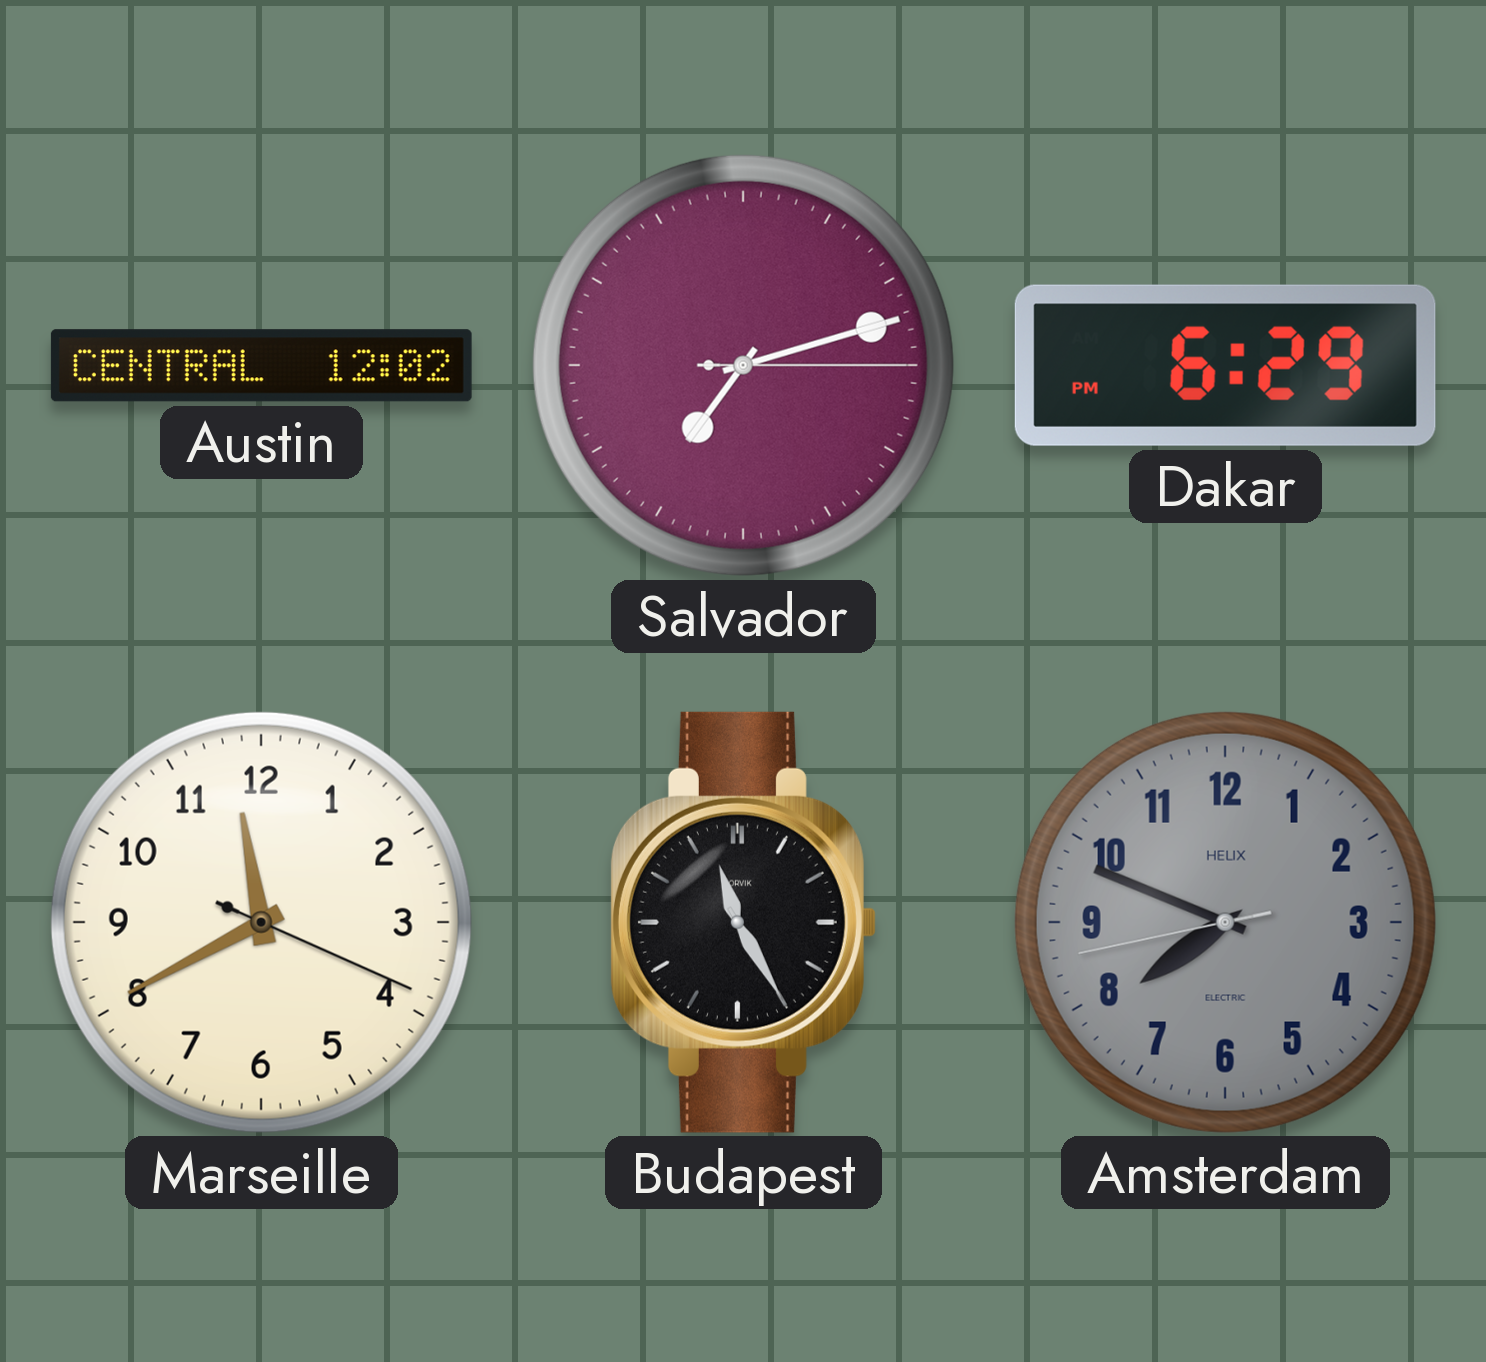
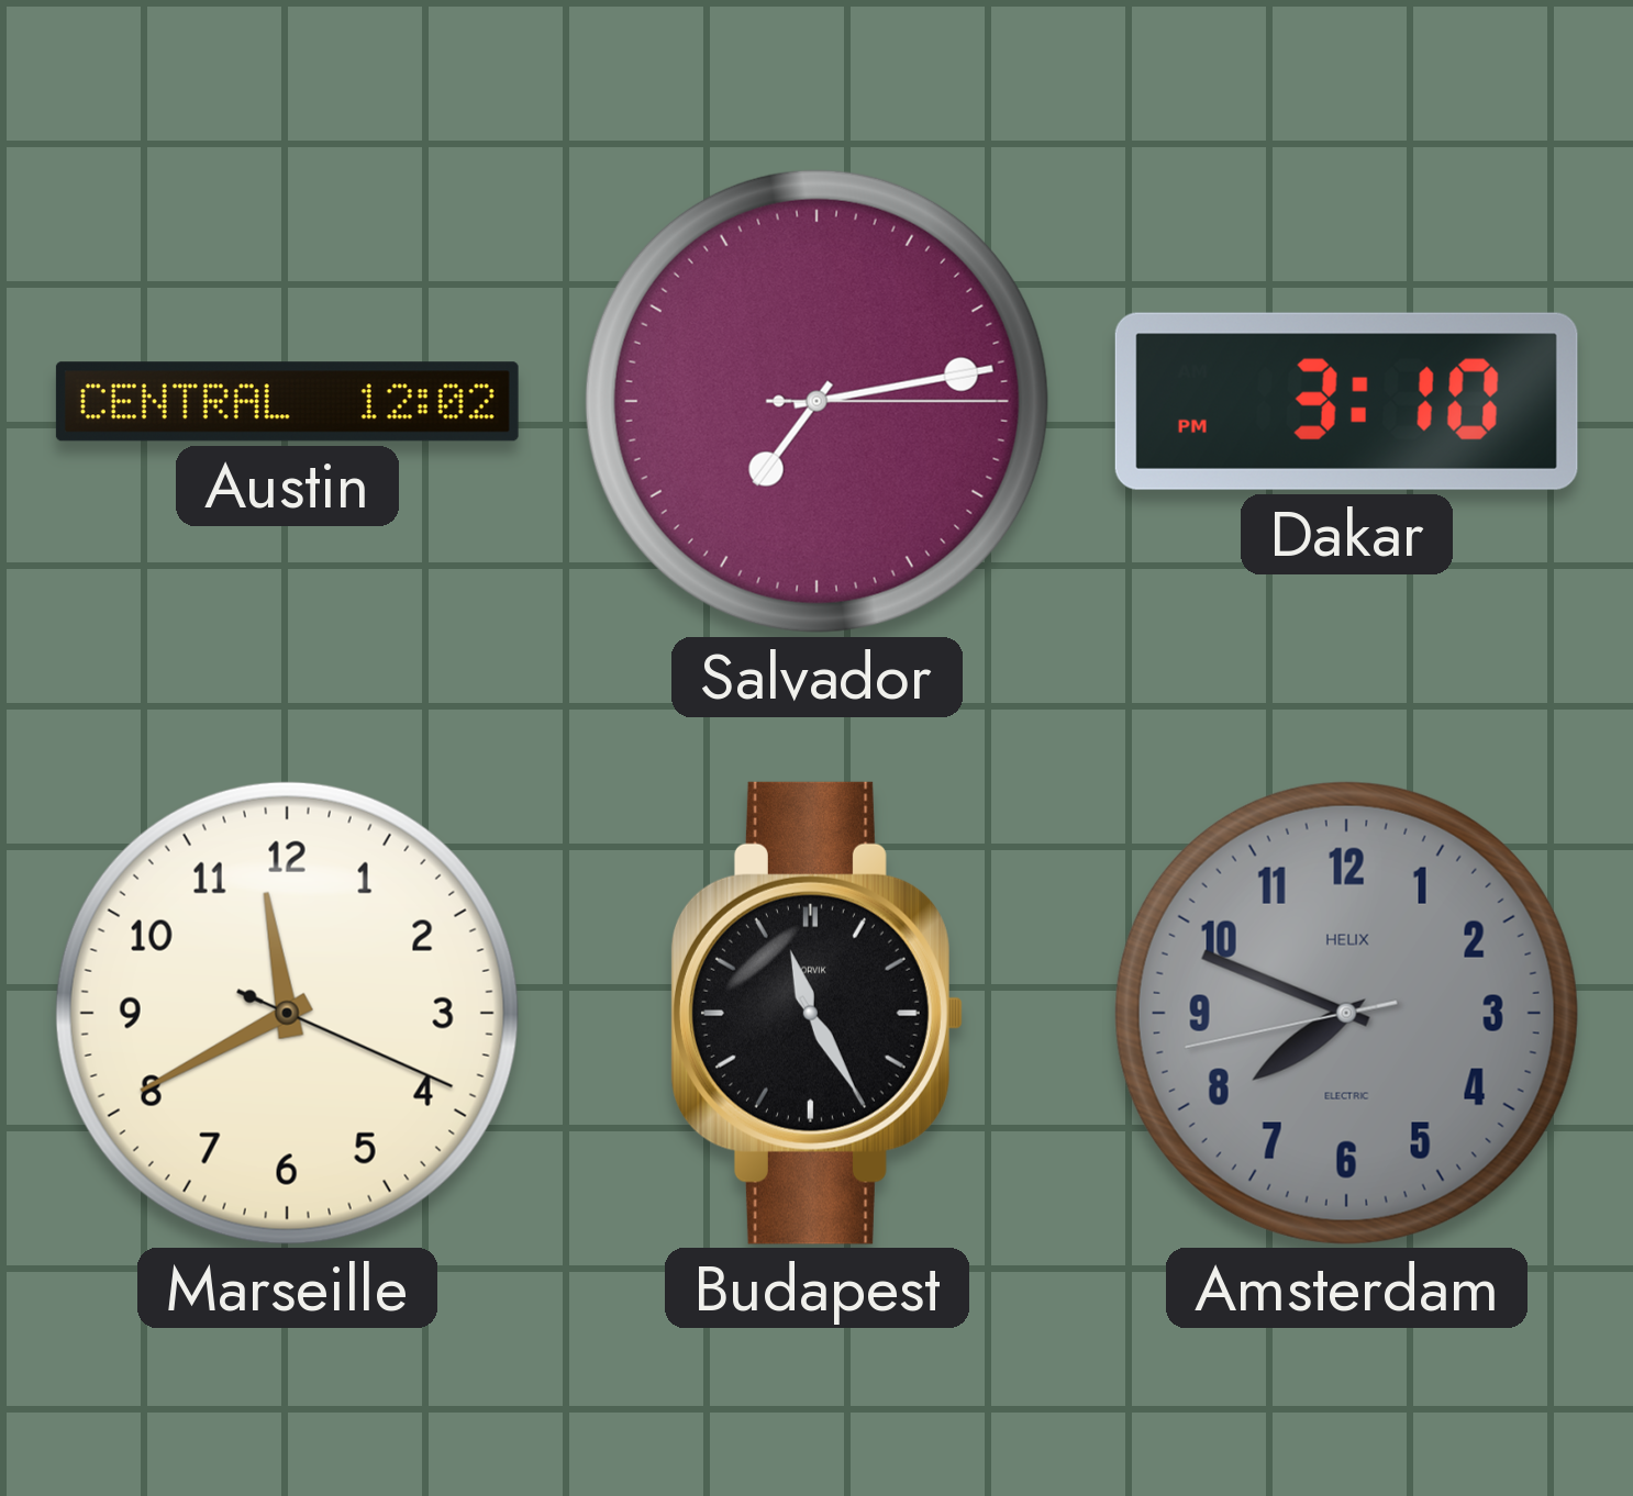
Salvador: 7:12 -> 7:13 (816, 401)
Dakar: 6:29 -> 3:10 (1346, 401)
